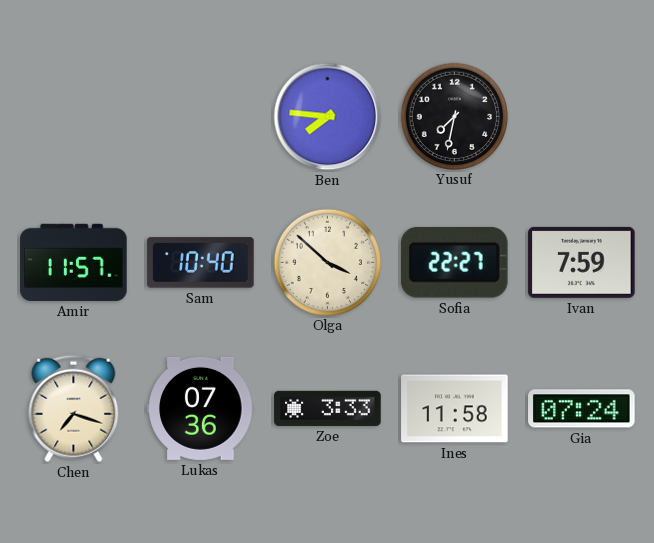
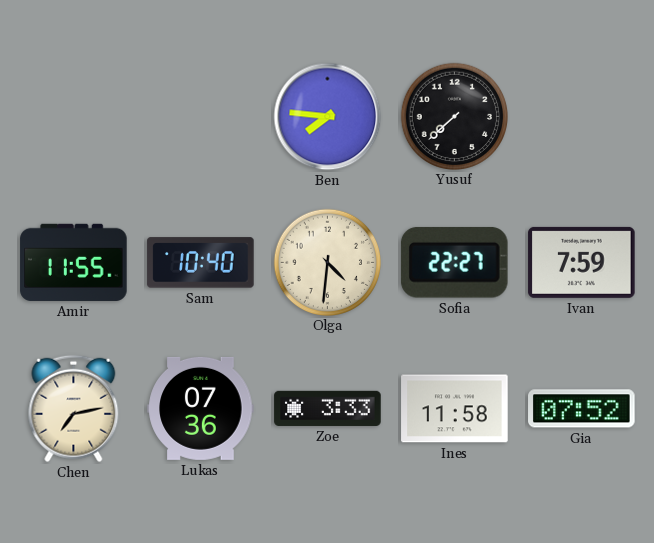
Yusuf: 7:32 -> 7:38 (454, 116)
Amir: 11:57 -> 11:55 (74, 262)
Olga: 3:52 -> 4:31 (327, 262)
Chen: 7:18 -> 7:13 (74, 409)
Gia: 07:24 -> 07:52 (582, 409)
